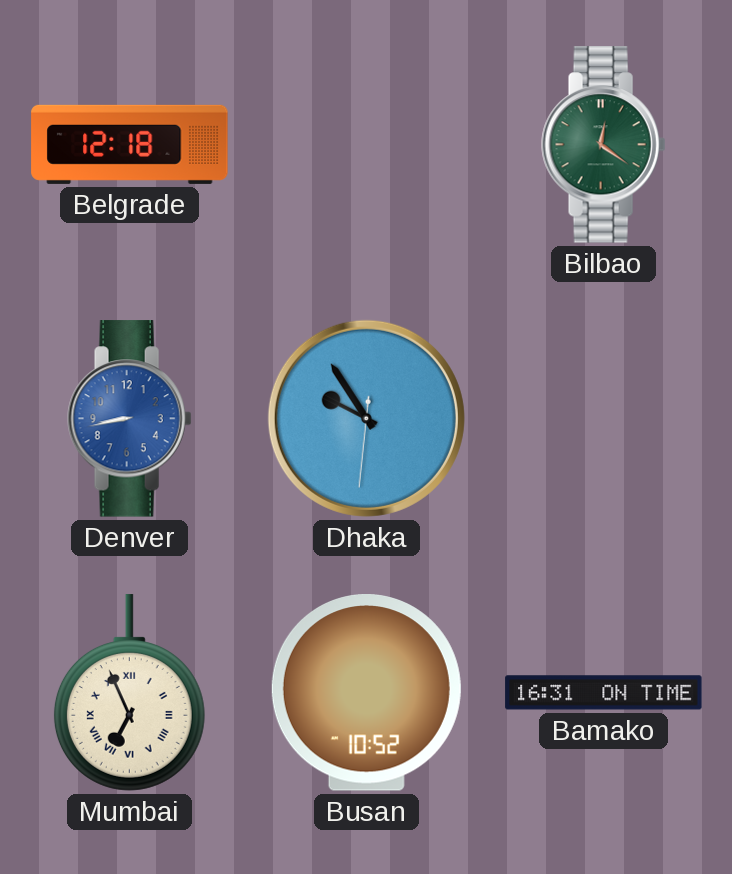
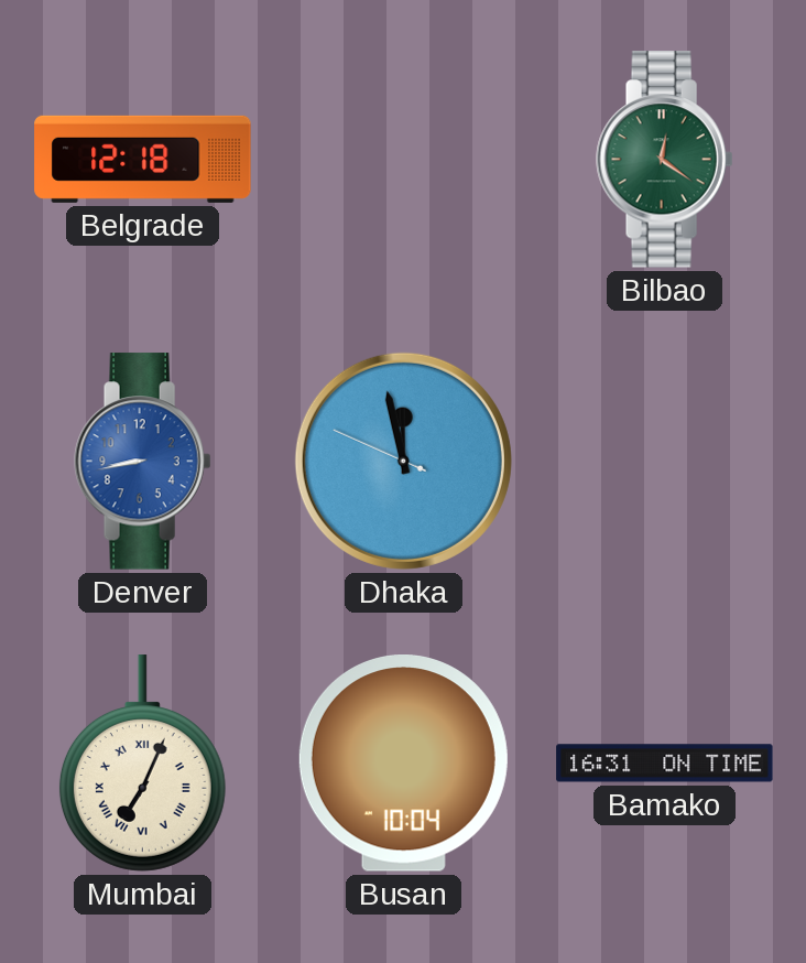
Dhaka: 9:54 -> 11:57 (403, 461)
Mumbai: 6:56 -> 7:04 (142, 764)
Busan: 10:52 -> 10:04 (403, 764)
